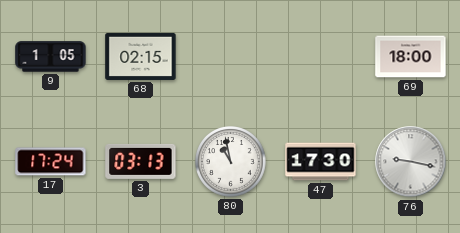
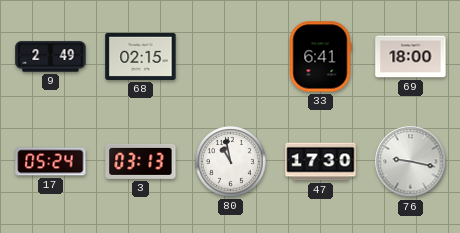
9: 1:05 -> 2:49 (51, 57)
33: none -> 6:41 (320, 57)
17: 17:24 -> 05:24 (51, 162)
